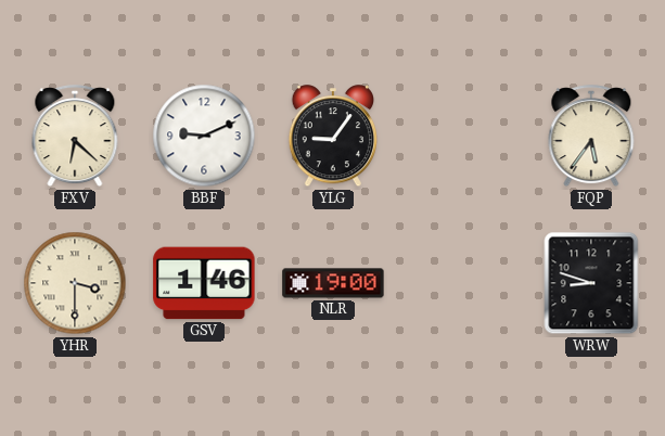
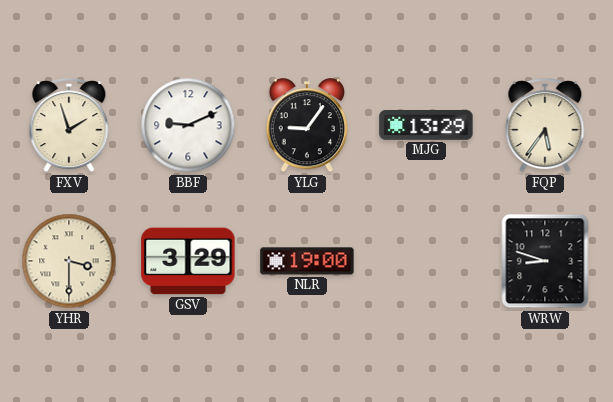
FXV: 6:22 -> 1:57 (69, 126)
MJG: none -> 13:29 (426, 126)
GSV: 1:46 -> 3:29 (188, 261)
